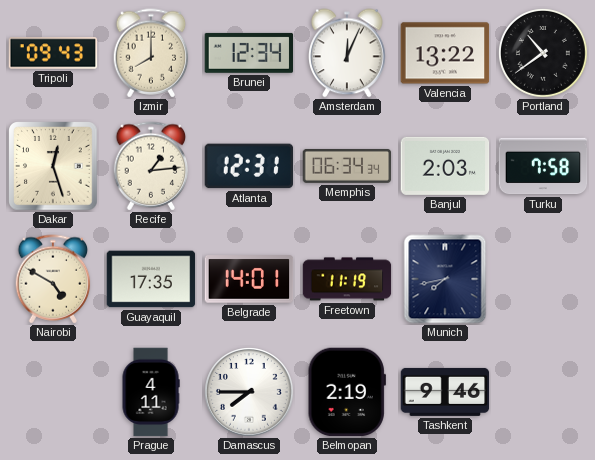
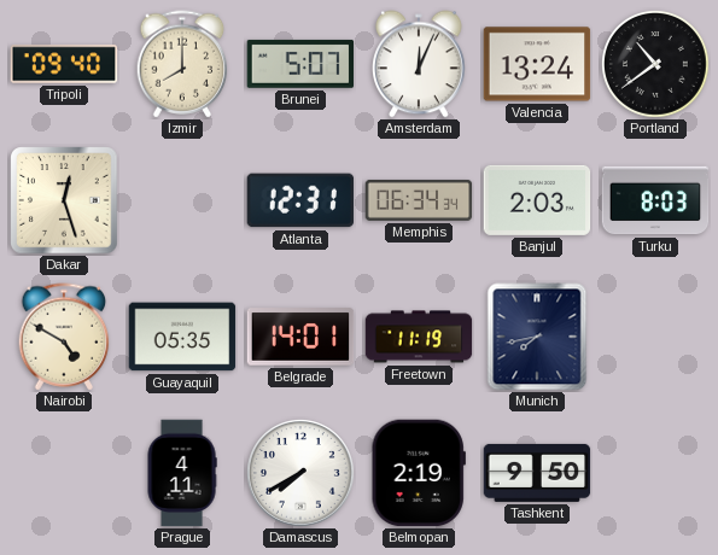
Tripoli: 09:43 -> 09:40 (64, 64)
Brunei: 12:34 -> 5:07 (300, 64)
Valencia: 13:22 -> 13:24 (537, 64)
Recife: 1:14 -> none (151, 166)
Turku: 7:58 -> 8:03 (655, 200)
Guayaquil: 17:35 -> 05:35 (182, 337)
Damascus: 7:45 -> 7:40 (302, 474)
Tashkent: 9:46 -> 9:50 (537, 473)
